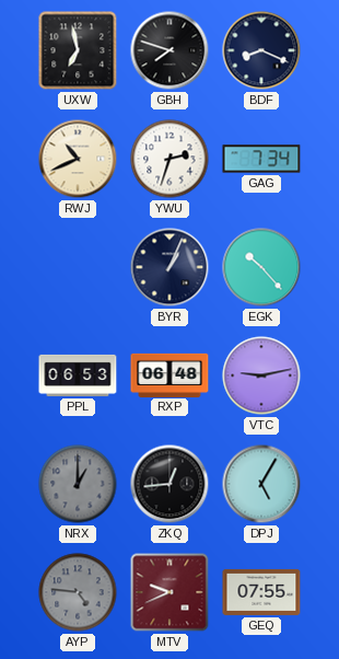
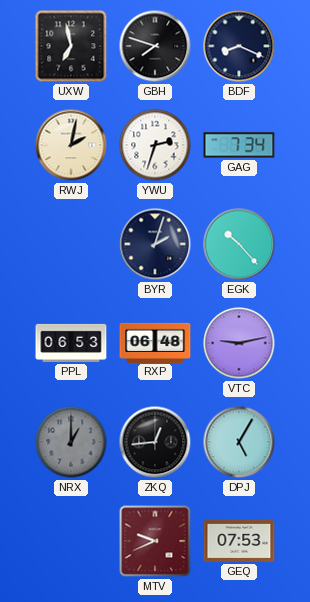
RWJ: 10:41 -> 2:02 (71, 145)
BYR: 1:04 -> 2:03 (155, 244)
AYP: 4:46 -> none (78, 592)
GEQ: 07:55 -> 07:53 (239, 541)
